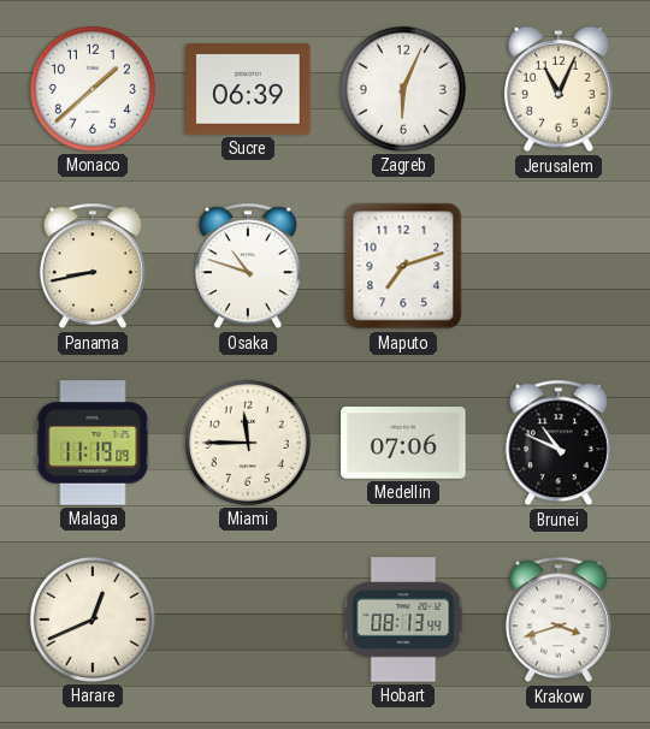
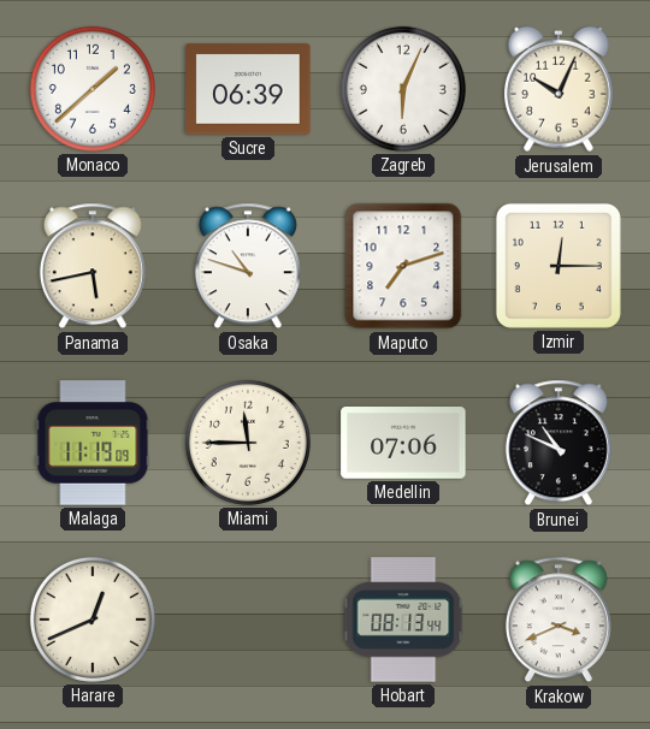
Jerusalem: 11:04 -> 10:04 (560, 89)
Panama: 8:43 -> 5:43 (93, 266)
Izmir: none -> 12:15 (559, 266)
Krakow: 3:42 -> 3:41 (559, 620)
